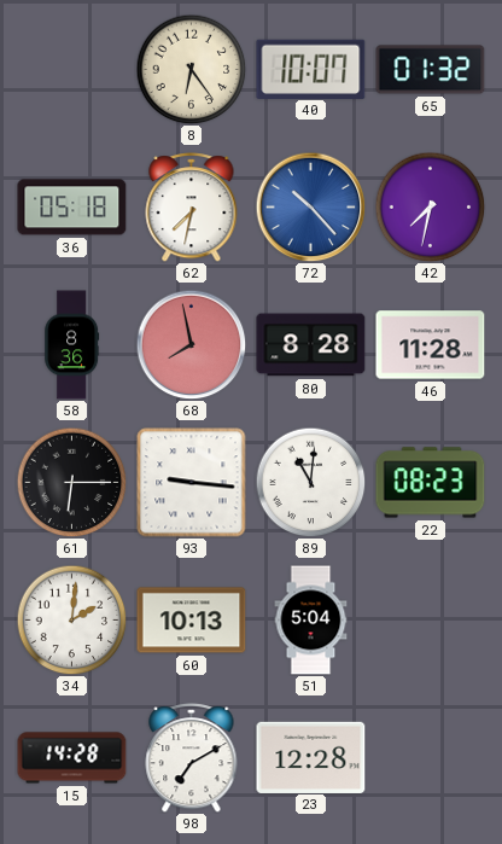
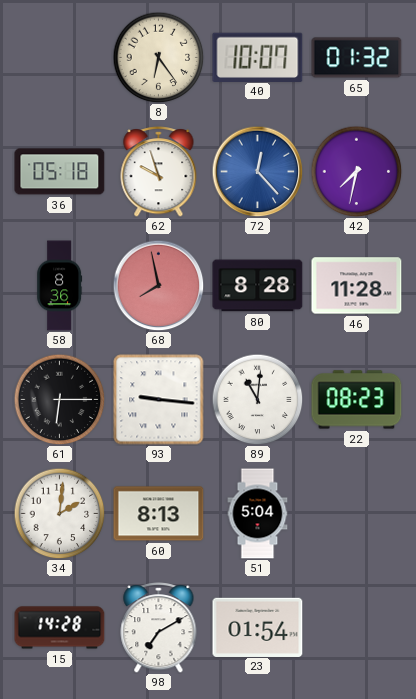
62: 7:32 -> 9:57 (159, 172)
72: 10:23 -> 12:23 (257, 171)
60: 10:13 -> 8:13 (159, 514)
23: 12:28 -> 01:54 (258, 627)
